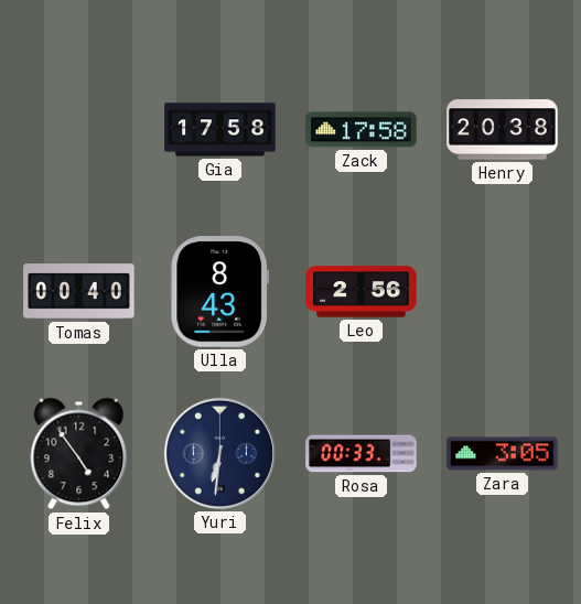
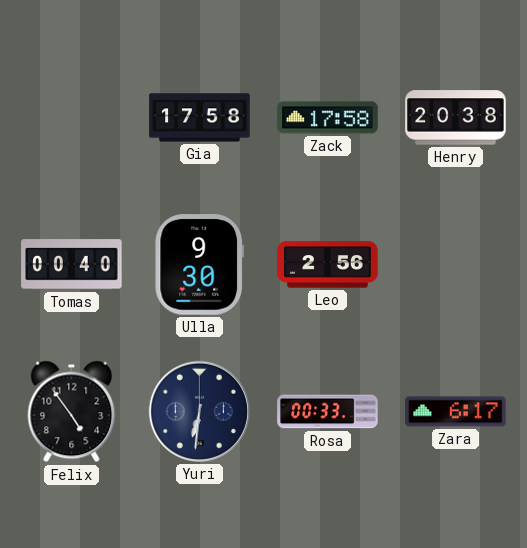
Ulla: 8:43 -> 9:30 (200, 265)
Zara: 3:05 -> 6:17 (456, 412)
